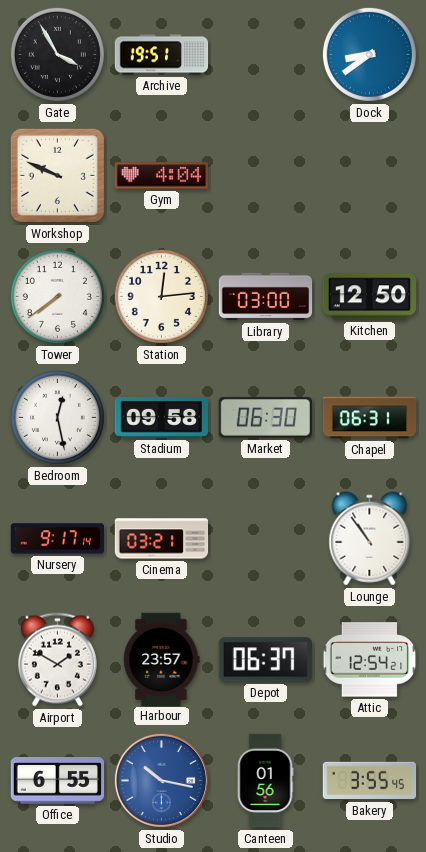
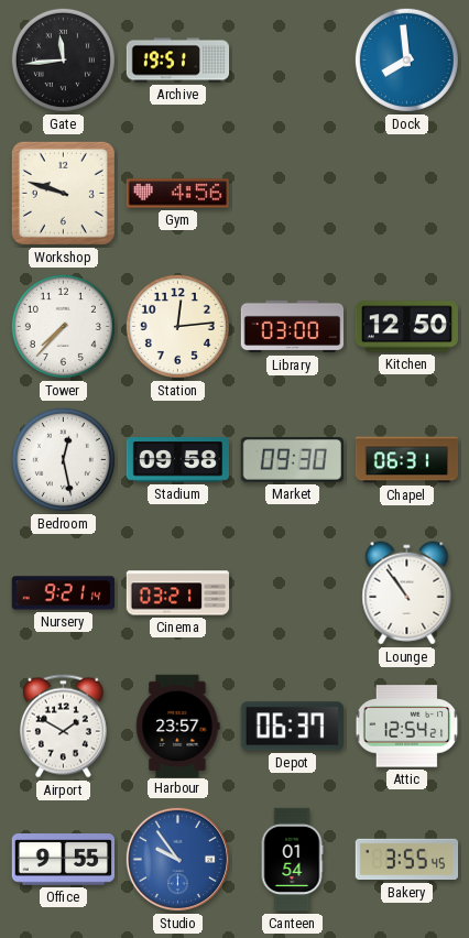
Gate: 3:55 -> 11:44 (63, 59)
Dock: 8:39 -> 7:59 (406, 59)
Workshop: 9:49 -> 9:48 (63, 193)
Gym: 4:04 -> 4:56 (177, 194)
Tower: 7:39 -> 7:37 (63, 326)
Market: 06:30 -> 09:30 (292, 460)
Nursery: 9:17 -> 9:21 (63, 593)
Office: 6:55 -> 9:55 (64, 860)
Studio: 10:17 -> 9:54 (177, 859)
Canteen: 01:56 -> 01:54 (292, 860)
